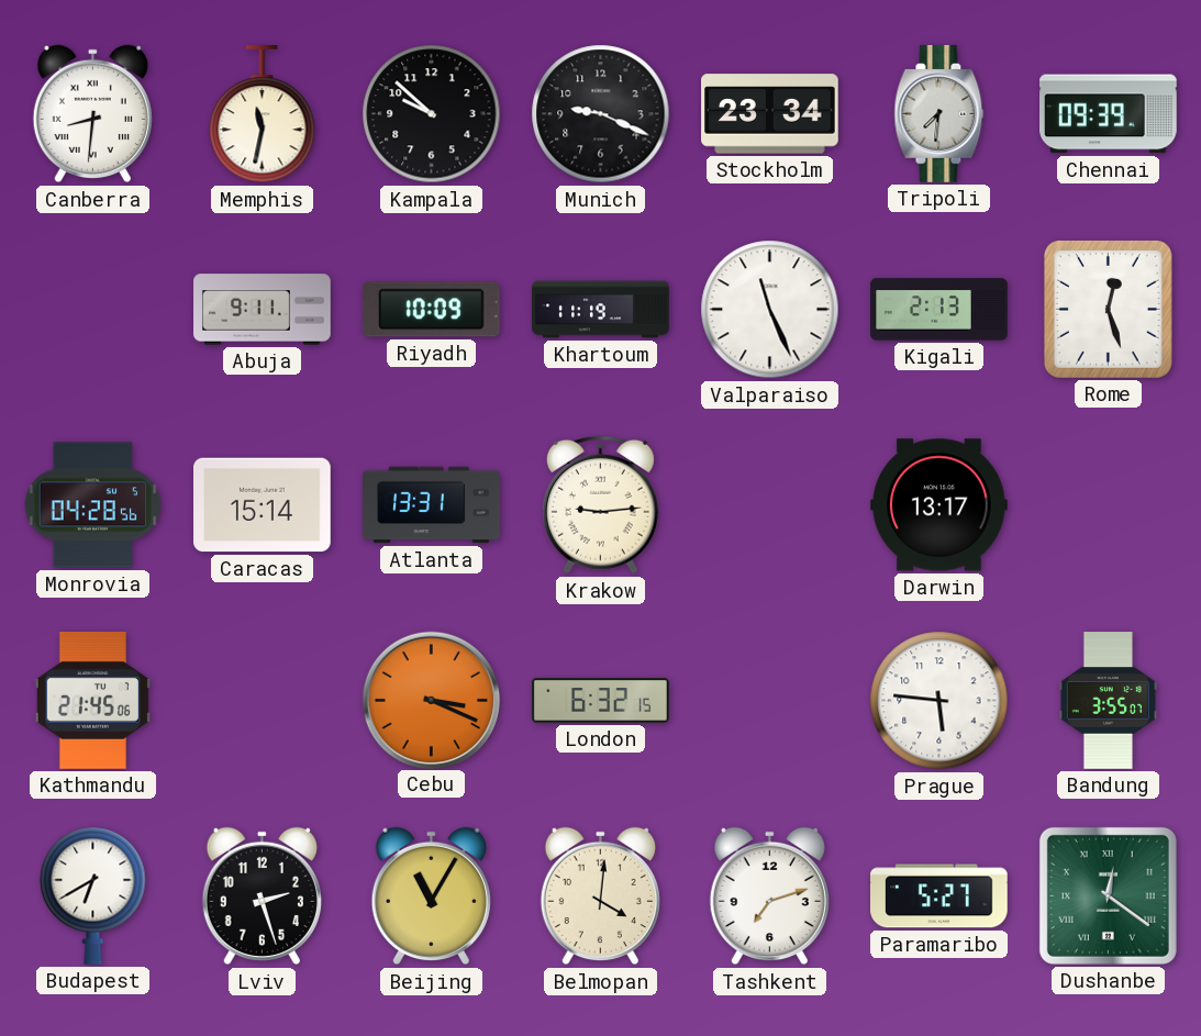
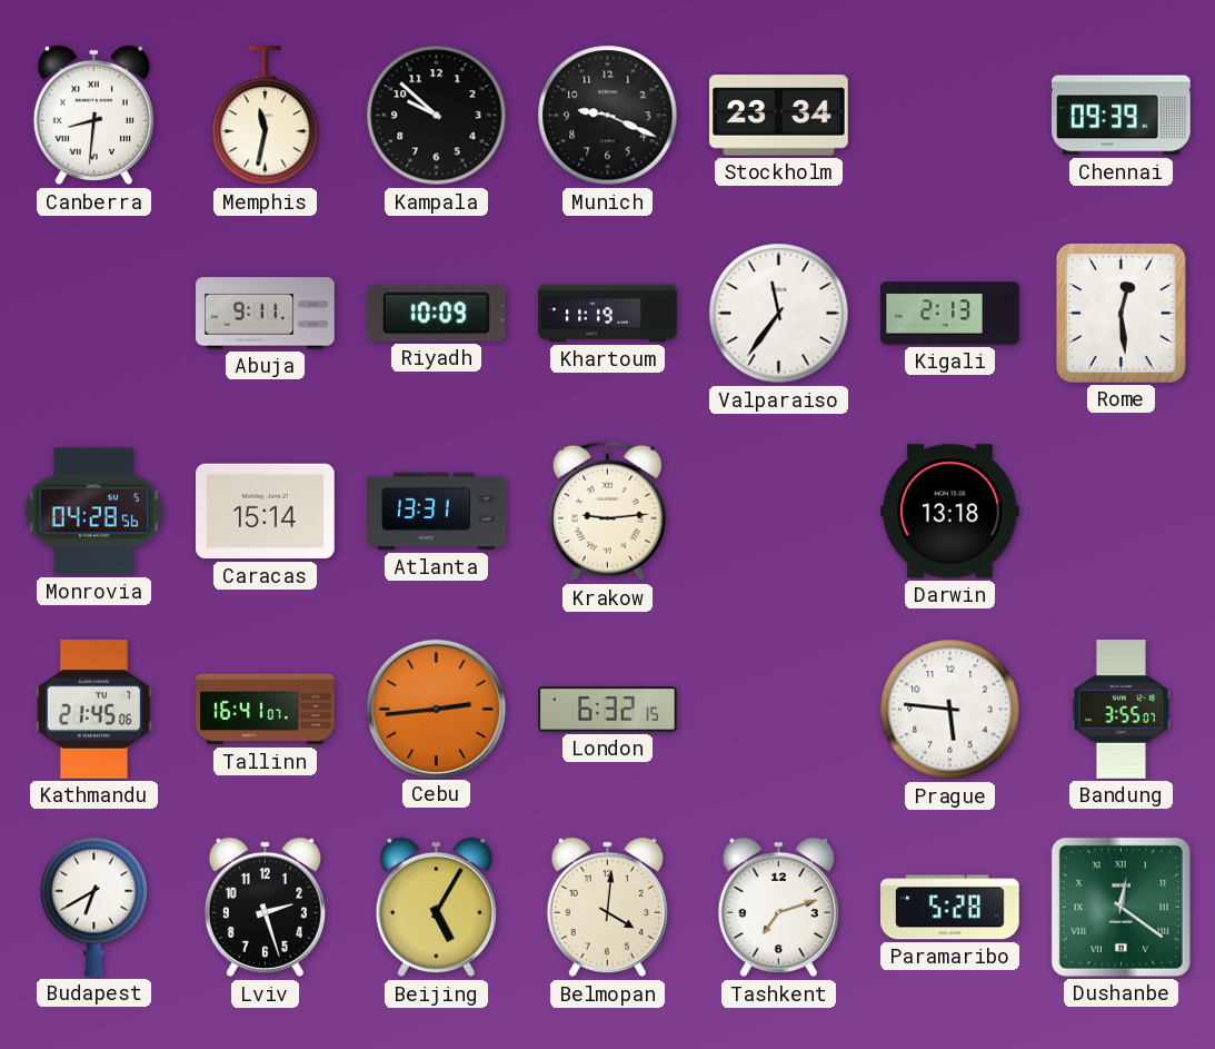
Tripoli: 7:31 -> none (939, 114)
Valparaiso: 11:26 -> 11:36 (779, 314)
Rome: 12:27 -> 12:29 (1121, 313)
Darwin: 13:17 -> 13:18 (950, 512)
Tallinn: none -> 16:41 (266, 710)
Cebu: 3:19 -> 2:44 (436, 709)
Beijing: 11:05 -> 5:05 (436, 908)
Paramaribo: 5:27 -> 5:28 (950, 908)
